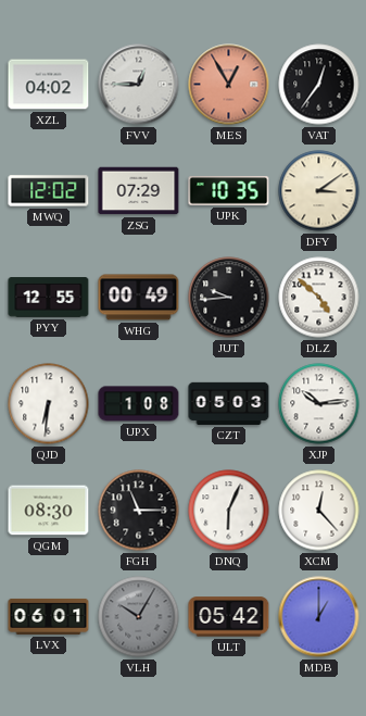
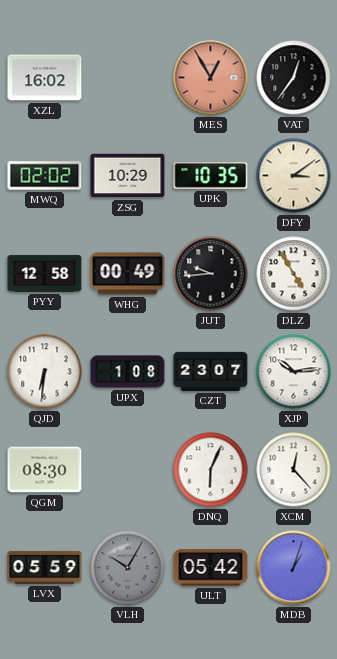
XZL: 04:02 -> 16:02 (45, 78)
FVV: 12:45 -> none (139, 85)
MWQ: 12:02 -> 02:02 (45, 176)
ZSG: 07:29 -> 10:29 (128, 176)
PYY: 12:55 -> 12:58 (45, 274)
DLZ: 4:52 -> 4:55 (294, 274)
CZT: 05:03 -> 23:07 (211, 371)
FGH: 11:15 -> none (139, 511)
LVX: 06:01 -> 05:59 (45, 567)
MDB: 1:00 -> 1:03 (294, 568)
